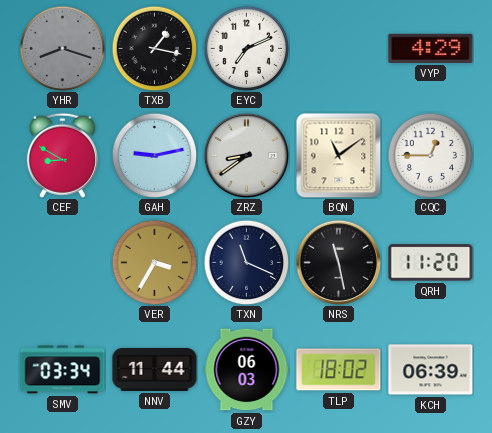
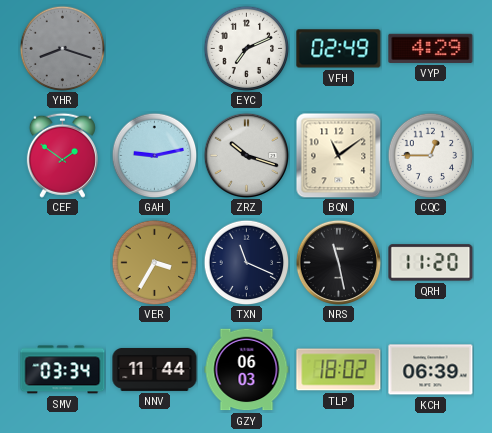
TXB: 1:17 -> none (154, 48)
VFH: none -> 02:49 (339, 49)
CEF: 8:50 -> 1:51 (62, 155)
ZRZ: 8:39 -> 10:18 (246, 155)
